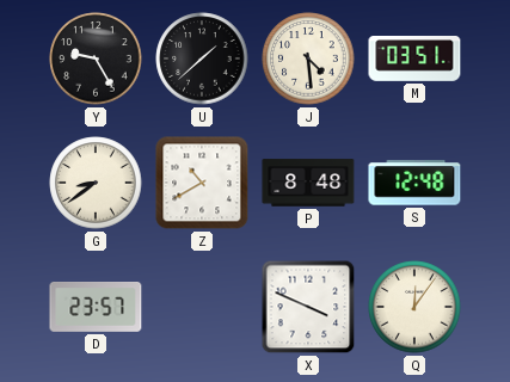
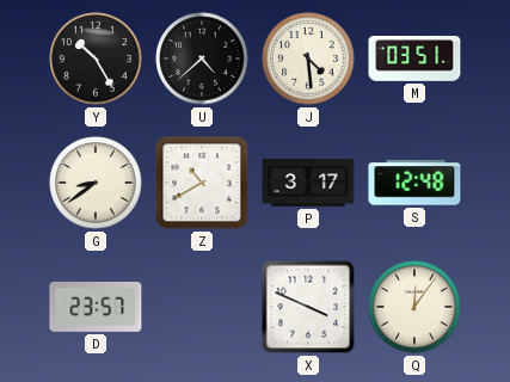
Y: 9:25 -> 10:25 (96, 58)
U: 1:38 -> 4:38 (202, 58)
P: 8:48 -> 3:17 (308, 183)
